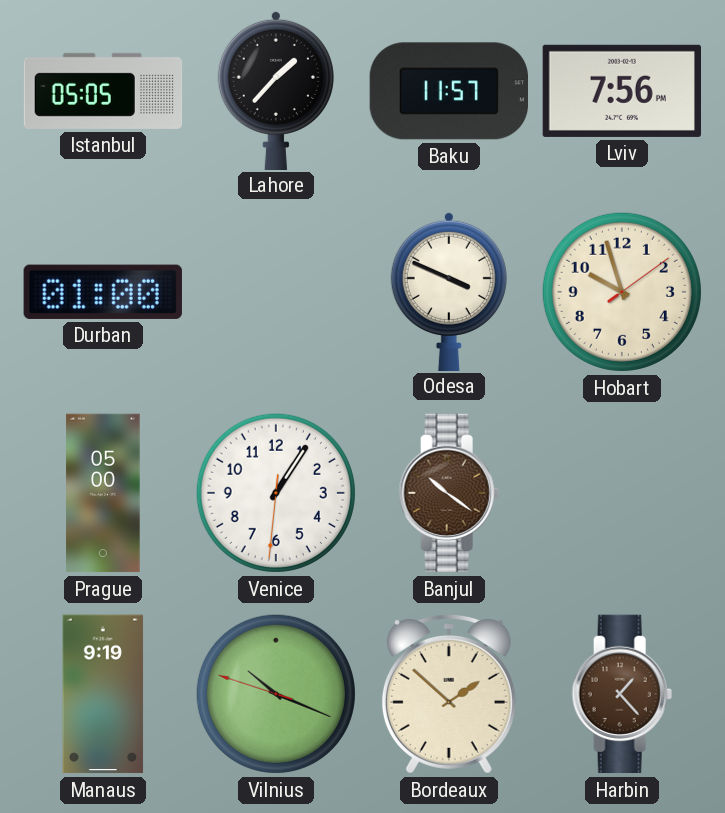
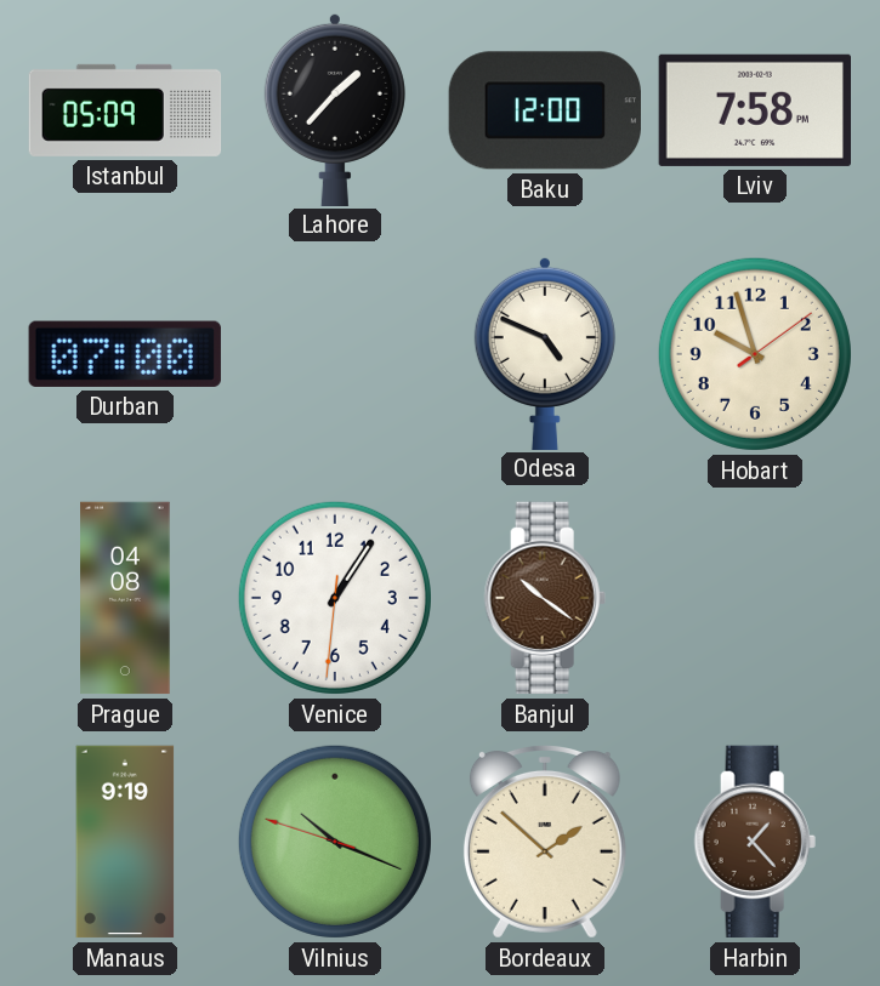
Istanbul: 05:05 -> 05:09 (125, 110)
Baku: 11:57 -> 12:00 (544, 110)
Lviv: 7:56 -> 7:58 (754, 110)
Durban: 01:00 -> 07:00 (125, 354)
Odesa: 3:49 -> 4:49 (545, 353)
Prague: 05:00 -> 04:08 (125, 598)
